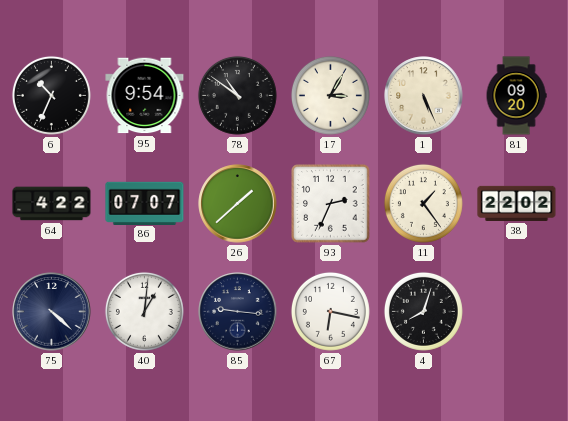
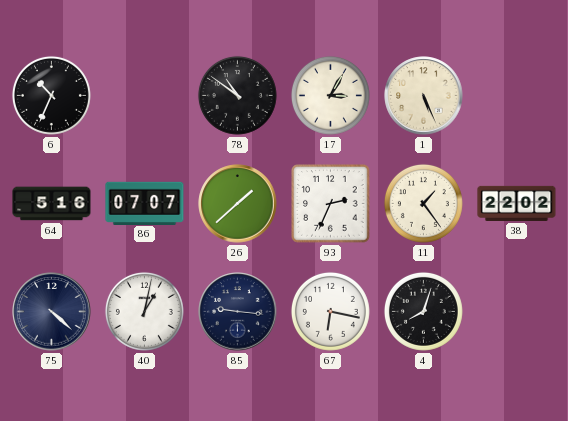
95: 9:54 -> none (145, 96)
81: 09:20 -> none (516, 96)
64: 4:22 -> 5:16 (52, 204)
40: 1:01 -> 1:02 (144, 311)
